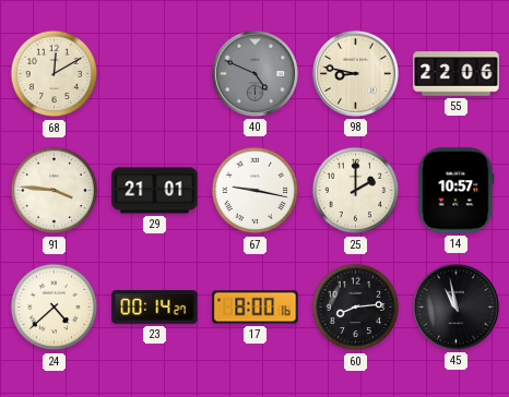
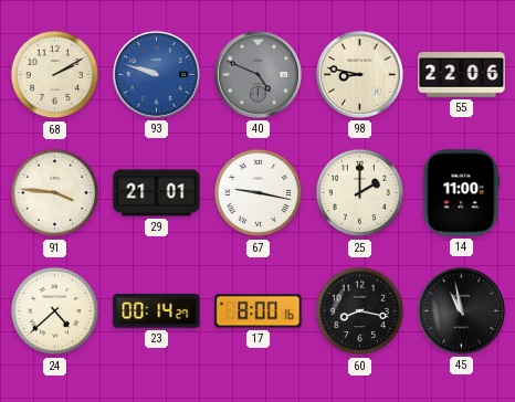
68: 12:10 -> 2:10 (55, 75)
93: none -> 9:48 (156, 74)
14: 10:57 -> 11:00 (462, 193)
60: 8:14 -> 8:17 (360, 311)
